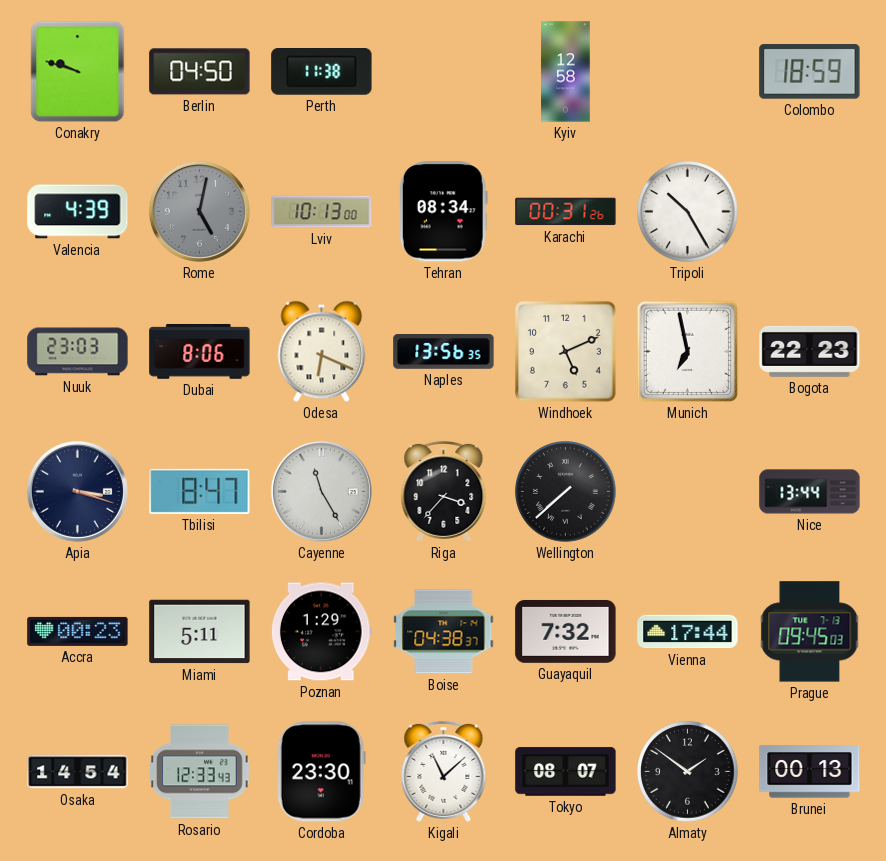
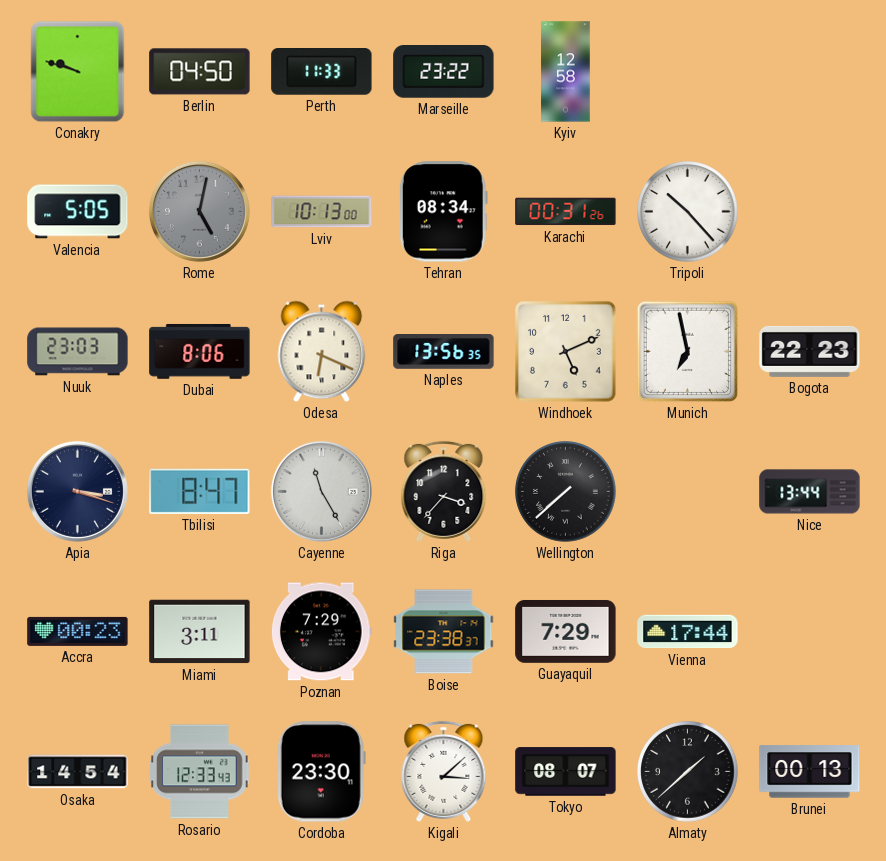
Perth: 11:38 -> 11:33 (322, 72)
Marseille: none -> 23:22 (444, 72)
Colombo: 18:59 -> none (810, 72)
Valencia: 4:39 -> 5:05 (78, 212)
Tripoli: 10:25 -> 10:23 (688, 212)
Miami: 5:11 -> 3:11 (200, 632)
Poznan: 1:29 -> 7:29 (321, 632)
Boise: 04:38 -> 23:38 (444, 632)
Guayaquil: 7:32 -> 7:29 (566, 631)
Prague: 09:45 -> none (810, 632)
Kigali: 11:08 -> 3:08 (444, 771)
Almaty: 1:51 -> 1:38 (688, 772)
